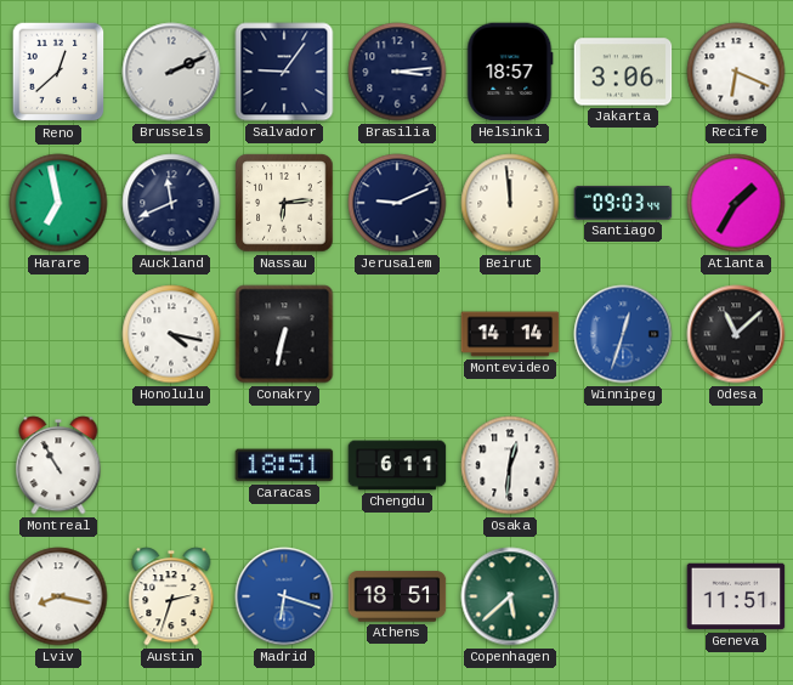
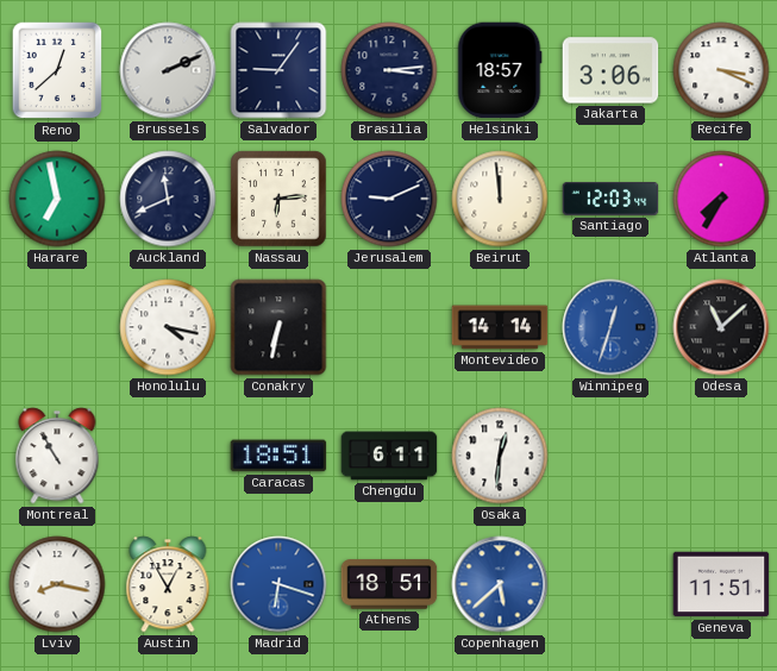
Recife: 6:19 -> 3:19 (721, 70)
Santiago: 09:03 -> 12:03 (610, 199)
Atlanta: 1:35 -> 7:35 (721, 199)
Austin: 2:33 -> 12:55 (168, 584)
Copenhagen dial: green -> blue (500, 584)
